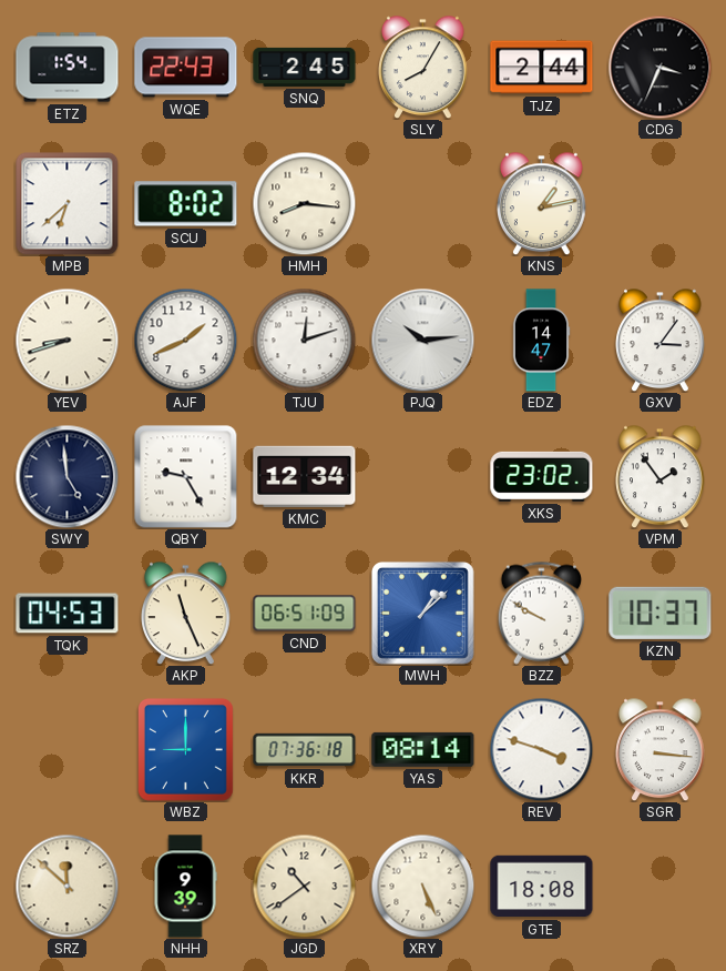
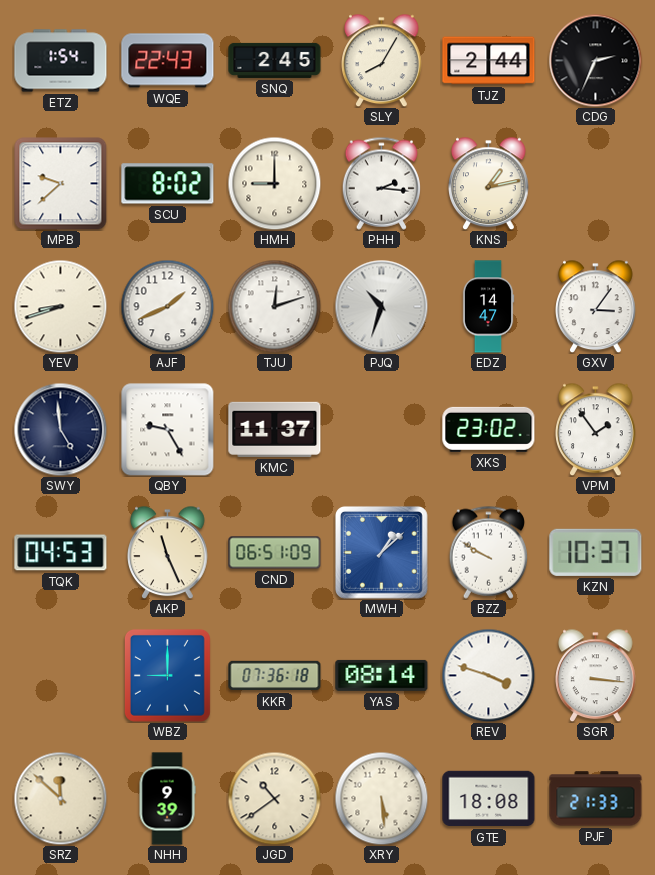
CDG: 3:34 -> 2:34 (595, 60)
MPB: 6:38 -> 9:38 (61, 184)
HMH: 8:16 -> 9:00 (274, 183)
PHH: none -> 2:16 (381, 183)
PJQ: 10:14 -> 10:33 (381, 306)
KMC: 12:34 -> 11:37 (275, 429)
XRY: 5:26 -> 5:29 (381, 798)
PJF: none -> 21:33 (596, 799)
